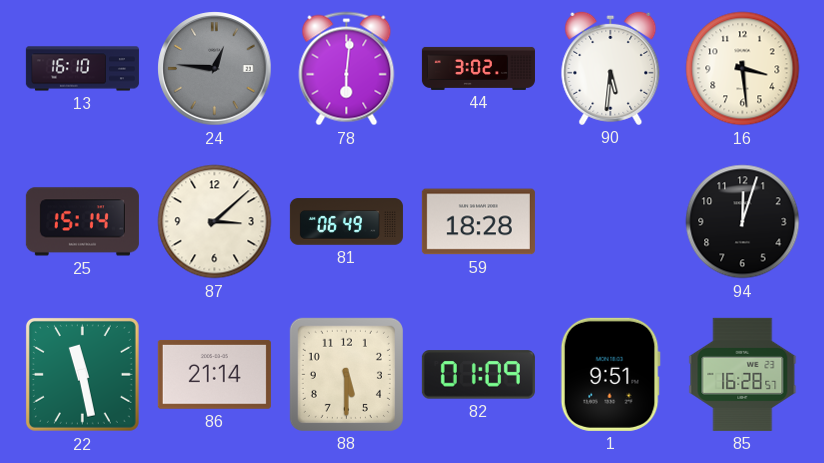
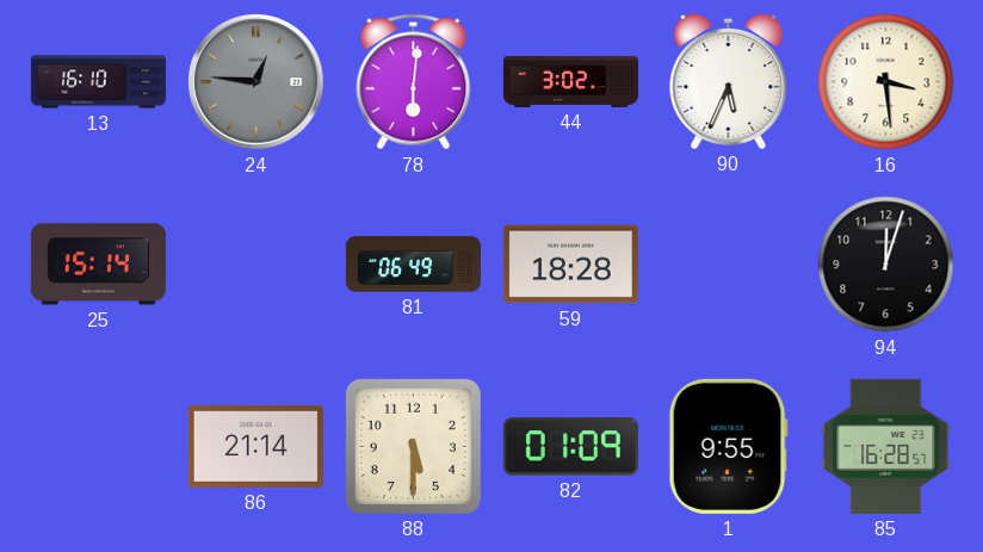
90: 5:31 -> 5:34 (729, 81)
87: 3:08 -> none (215, 222)
22: 11:28 -> none (82, 374)
1: 9:51 -> 9:55 (728, 446)
